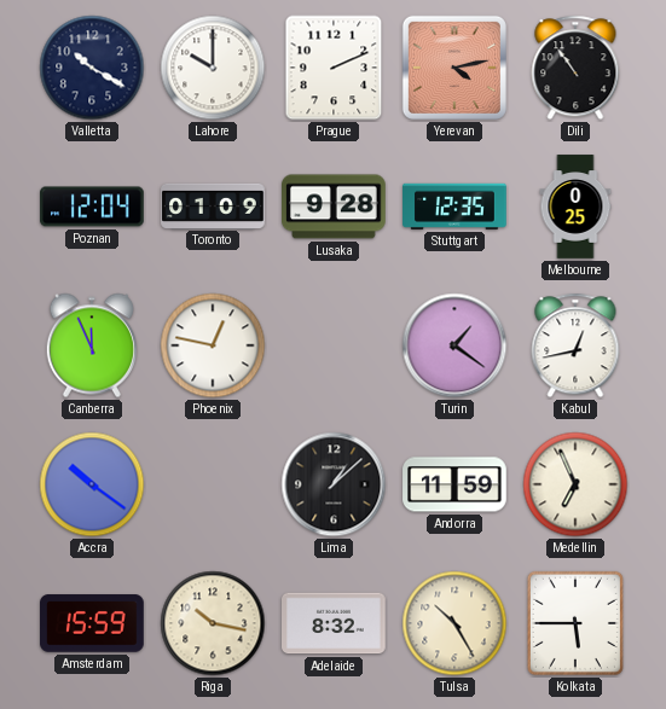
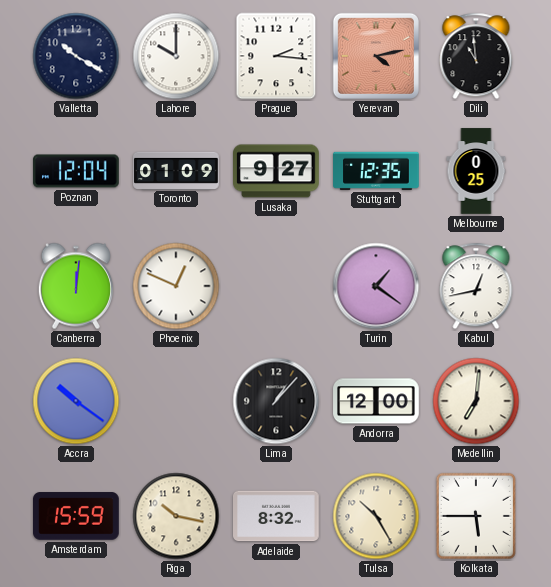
Prague: 2:11 -> 2:16 (276, 56)
Dili: 10:54 -> 10:59 (476, 56)
Lusaka: 9:28 -> 9:27 (277, 171)
Canberra: 11:56 -> 12:01 (75, 286)
Phoenix: 12:47 -> 12:49 (176, 286)
Lima: 1:08 -> 1:07 (276, 401)
Andorra: 11:59 -> 12:00 (376, 401)
Medellin: 6:56 -> 7:01 (476, 401)
